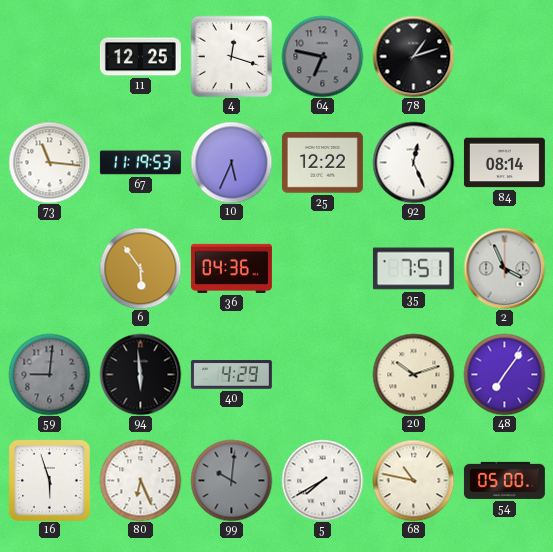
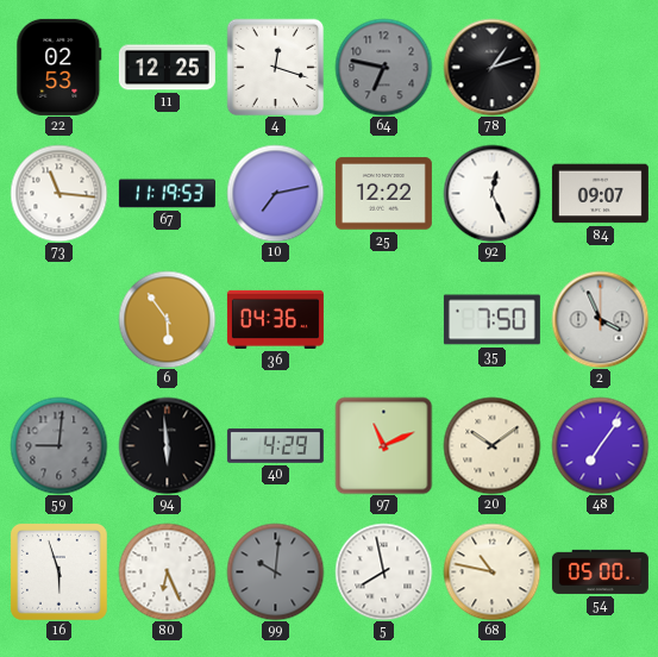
22: none -> 02:53 (59, 67)
10: 5:34 -> 7:13 (275, 193)
84: 08:14 -> 09:07 (600, 194)
35: 7:51 -> 7:50 (491, 320)
97: none -> 11:11 (383, 445)
20: 10:12 -> 10:09 (491, 445)
5: 7:40 -> 7:58 (383, 571)
